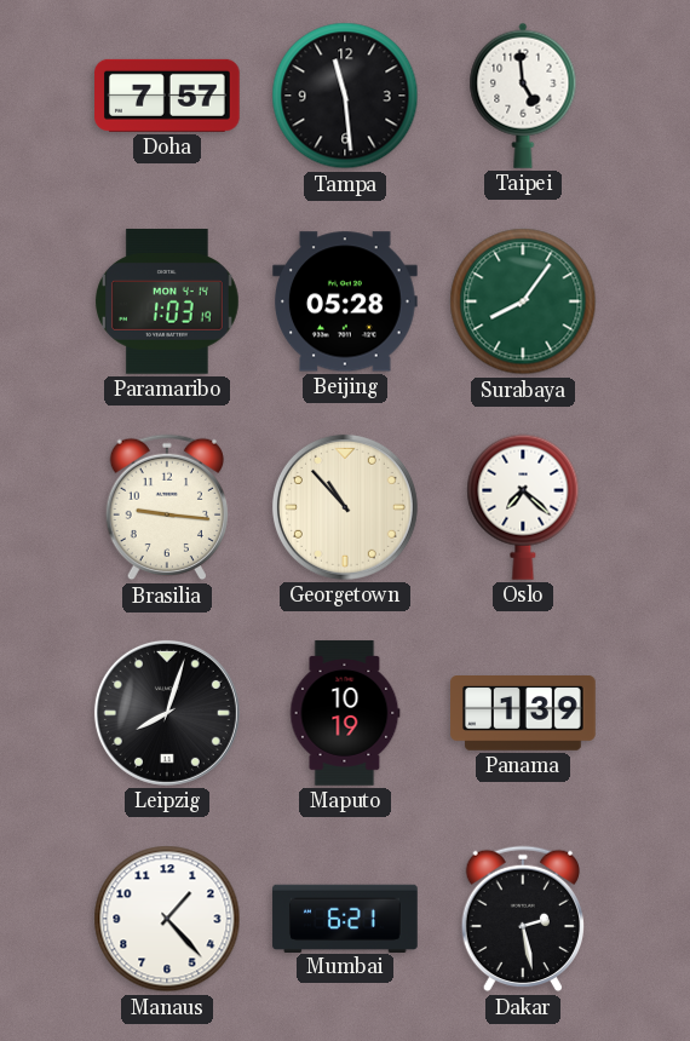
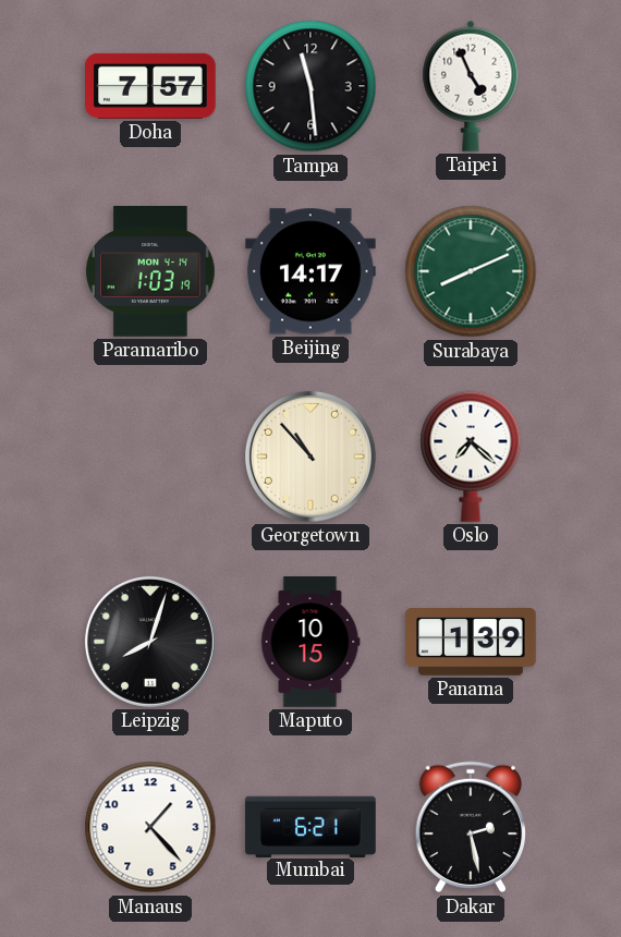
Taipei: 4:59 -> 4:56 (471, 86)
Beijing: 05:28 -> 14:17 (312, 271)
Surabaya: 8:06 -> 8:11 (471, 271)
Brasilia: 9:16 -> none (166, 507)
Maputo: 10:19 -> 10:15 (310, 642)
